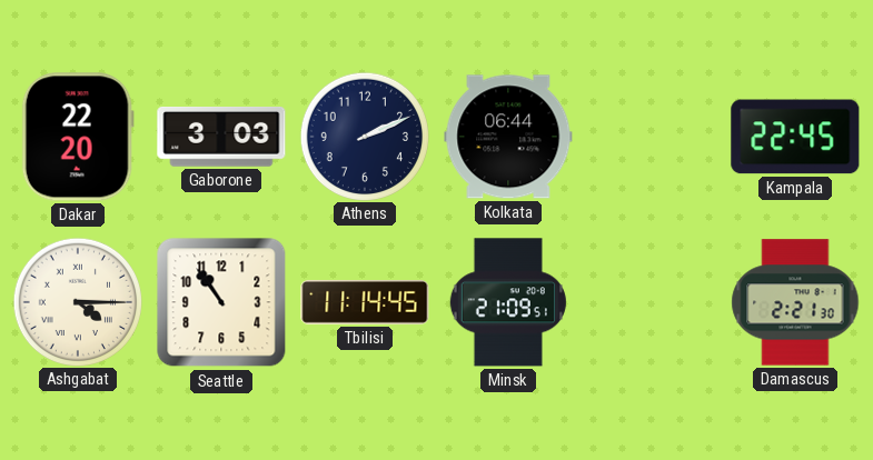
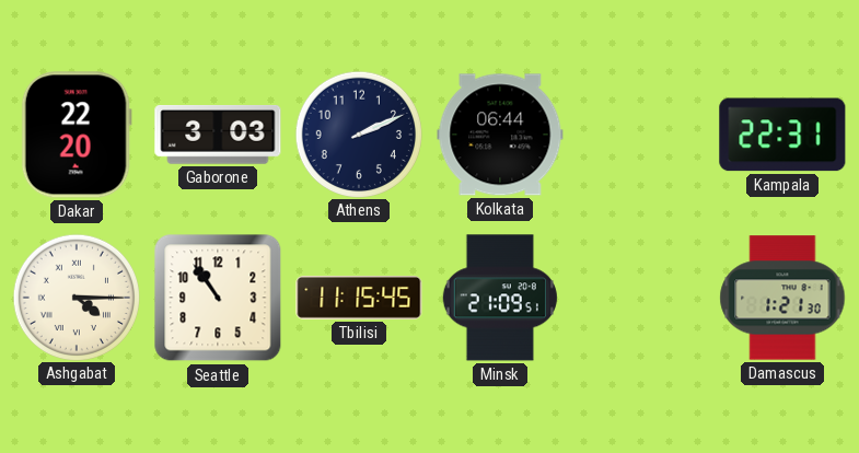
Kampala: 22:45 -> 22:31 (782, 135)
Tbilisi: 11:14 -> 11:15 (359, 299)
Damascus: 2:21 -> 1:21 (782, 298)
